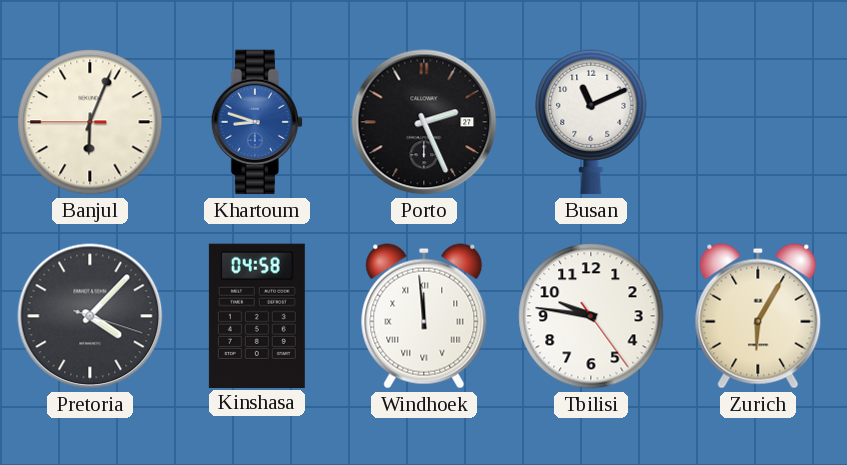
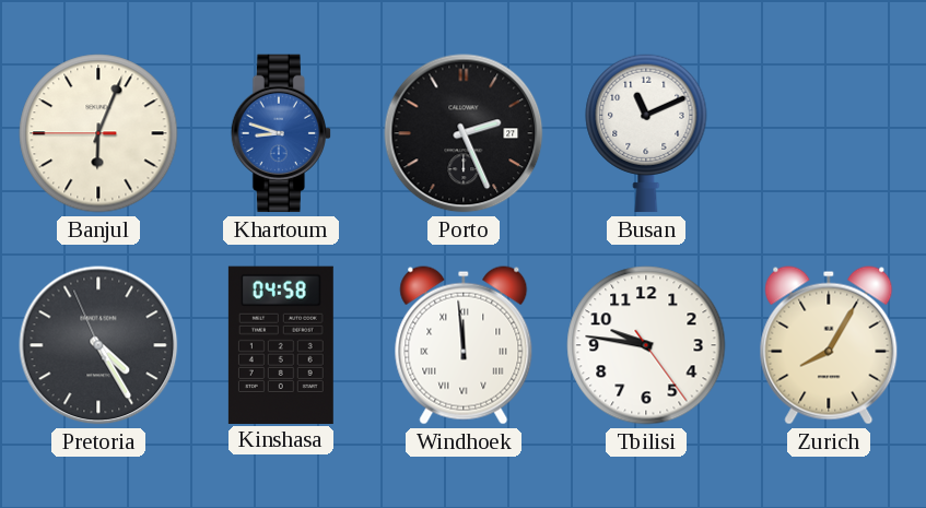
Pretoria: 4:07 -> 4:24 (98, 345)
Zurich: 6:05 -> 8:05 (829, 345)
